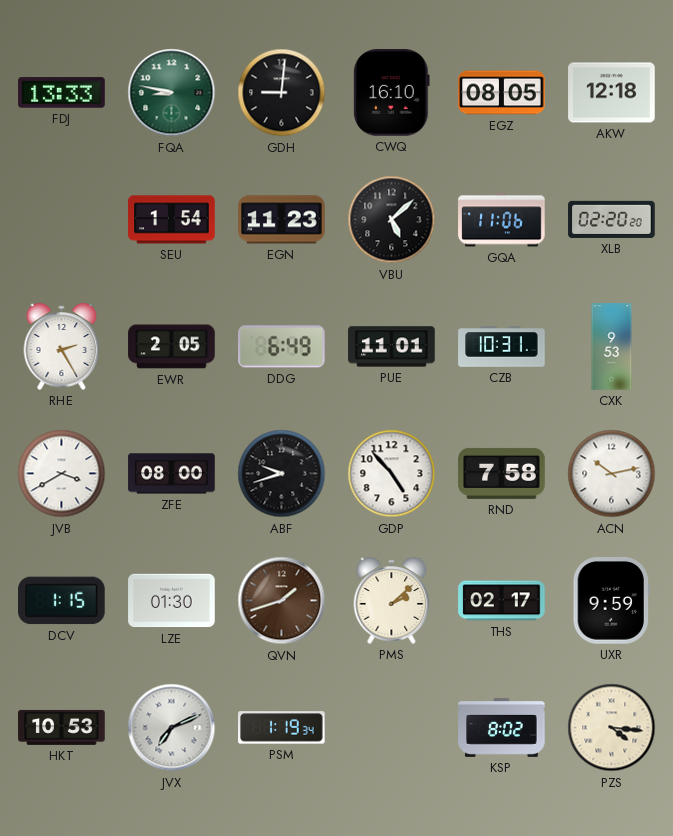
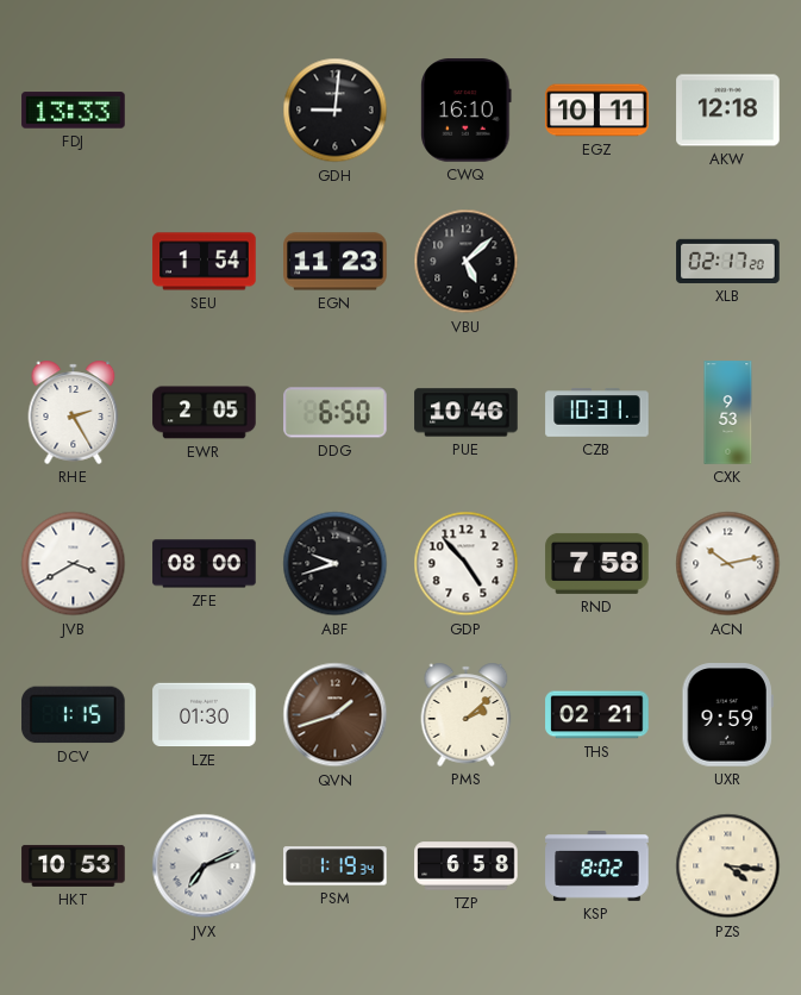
FQA: 8:47 -> none (172, 93)
EGZ: 08:05 -> 10:11 (597, 111)
GQA: 11:06 -> none (502, 220)
XLB: 02:20 -> 02:17 (728, 261)
DDG: 6:49 -> 6:50 (336, 413)
PUE: 11:01 -> 10:46 (467, 413)
THS: 02:17 -> 02:21 (597, 715)
TZP: none -> 6:58 (467, 866)
